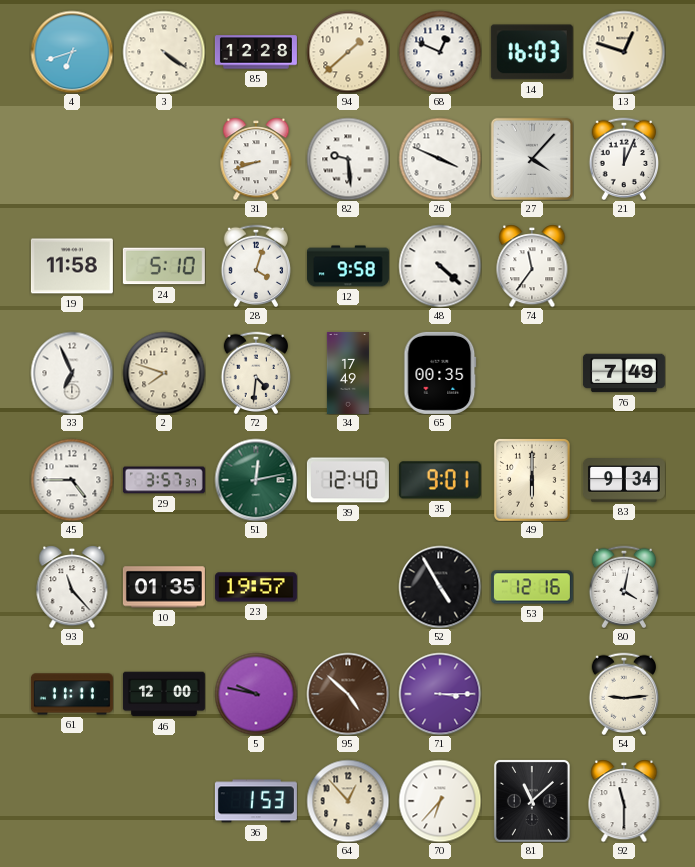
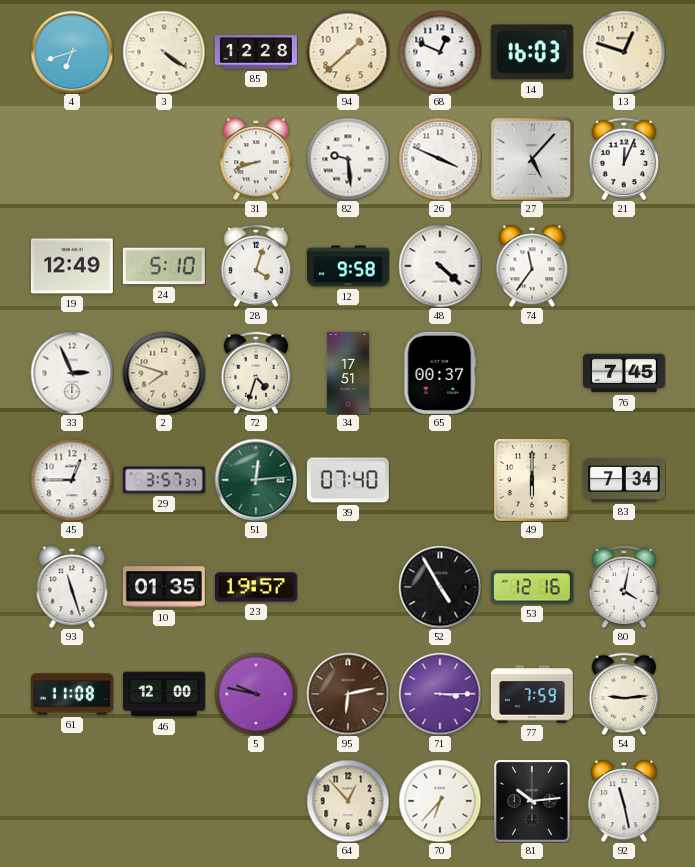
27: 4:07 -> 5:07 (532, 159)
19: 11:58 -> 12:49 (72, 266)
33: 6:56 -> 2:56 (72, 373)
72: 4:31 -> 4:33 (256, 372)
34: 17:49 -> 17:51 (348, 373)
65: 00:35 -> 00:37 (440, 373)
76: 7:49 -> 7:45 (624, 373)
45: 4:45 -> 12:45 (72, 480)
51: 12:13 -> 12:14 (256, 480)
39: 12:40 -> 07:40 (348, 480)
35: 9:01 -> none (440, 480)
83: 9:34 -> 7:34 (624, 480)
93: 11:23 -> 11:27 (72, 587)
61: 11:11 -> 11:08 (72, 694)
95: 4:52 -> 6:13 (348, 694)
77: none -> 7:59 (532, 694)
36: 1:53 -> none (256, 801)
81: 11:08 -> 10:14 (532, 801)
92: 11:30 -> 11:28 (624, 801)
